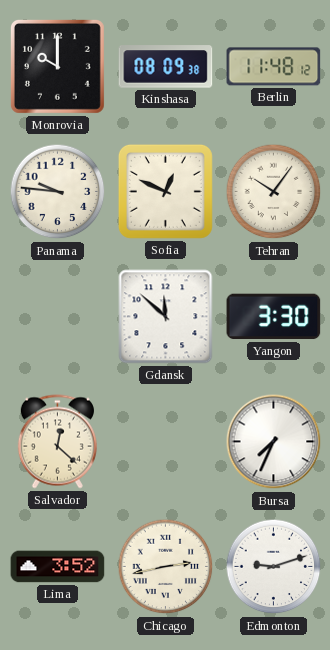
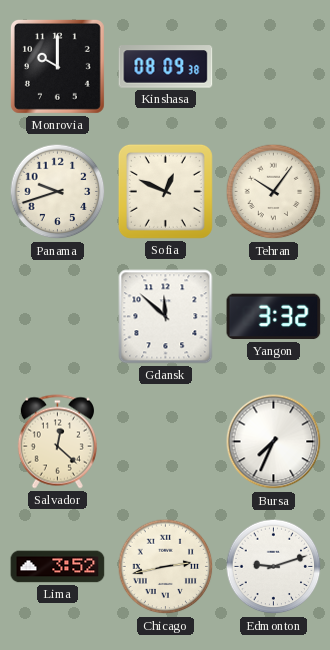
Berlin: 11:48 -> none (274, 67)
Panama: 9:46 -> 9:42 (58, 192)
Yangon: 3:30 -> 3:32 (274, 317)
